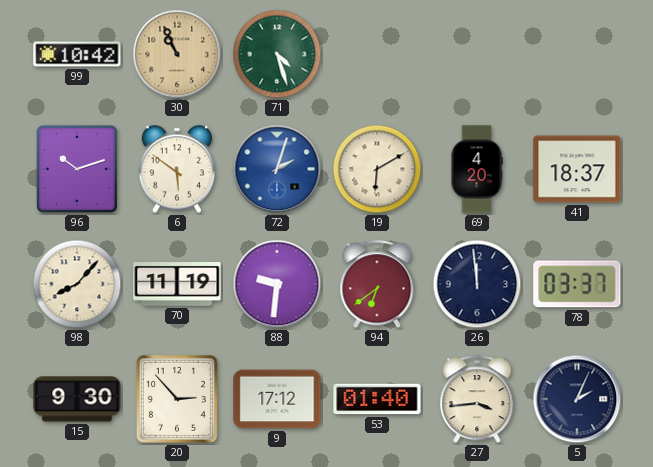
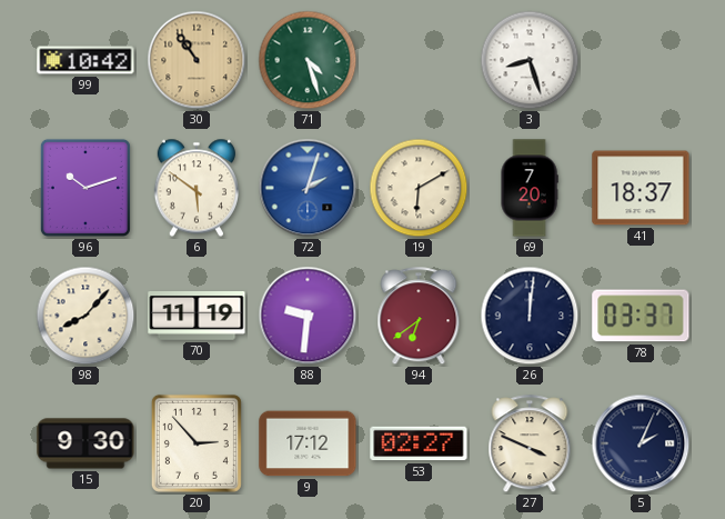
30: 10:56 -> 10:54 (197, 60)
3: none -> 8:27 (530, 60)
69: 4:20 -> 7:20 (530, 188)
26: 11:59 -> 12:01 (530, 316)
53: 01:40 -> 02:27 (419, 443)
27: 3:44 -> 3:49 (530, 445)
